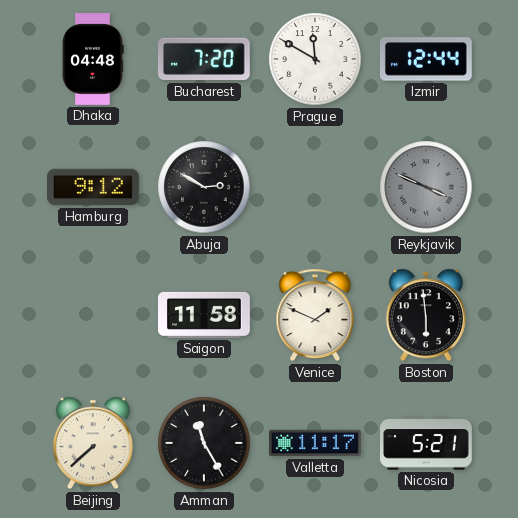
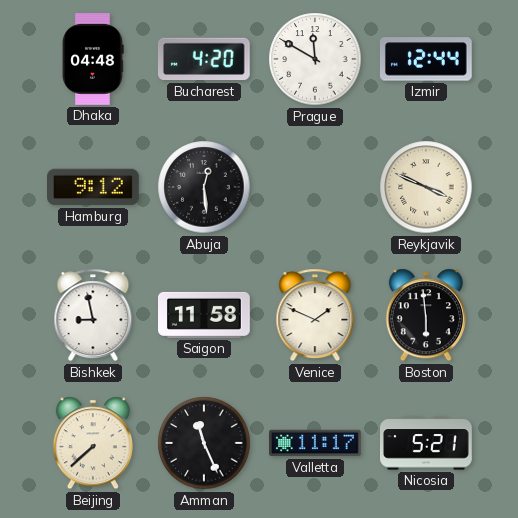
Bucharest: 7:20 -> 4:20 (204, 59)
Abuja: 2:50 -> 12:29 (204, 187)
Reykjavik dial: grey -> cream (426, 187)
Bishkek: none -> 8:58 (93, 315)
Amman: 11:25 -> 11:26 (204, 443)
